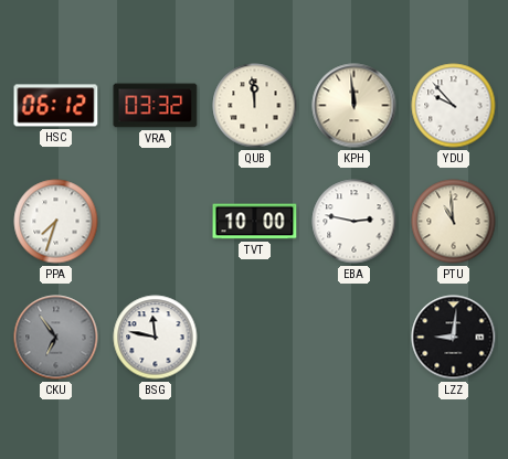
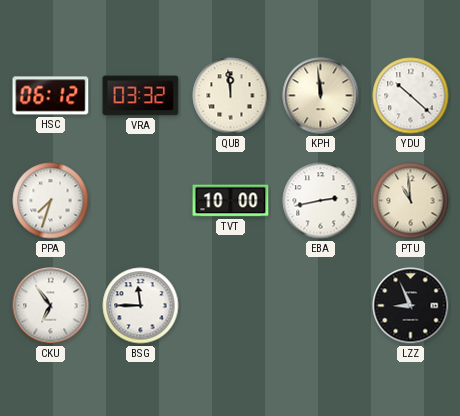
YDU: 9:53 -> 10:22 (411, 96)
EBA: 2:47 -> 2:43 (321, 201)
CKU dial: grey -> white (51, 306)
BSG: 11:47 -> 11:45 (141, 306)
LZZ: 9:01 -> 8:56 (411, 306)
